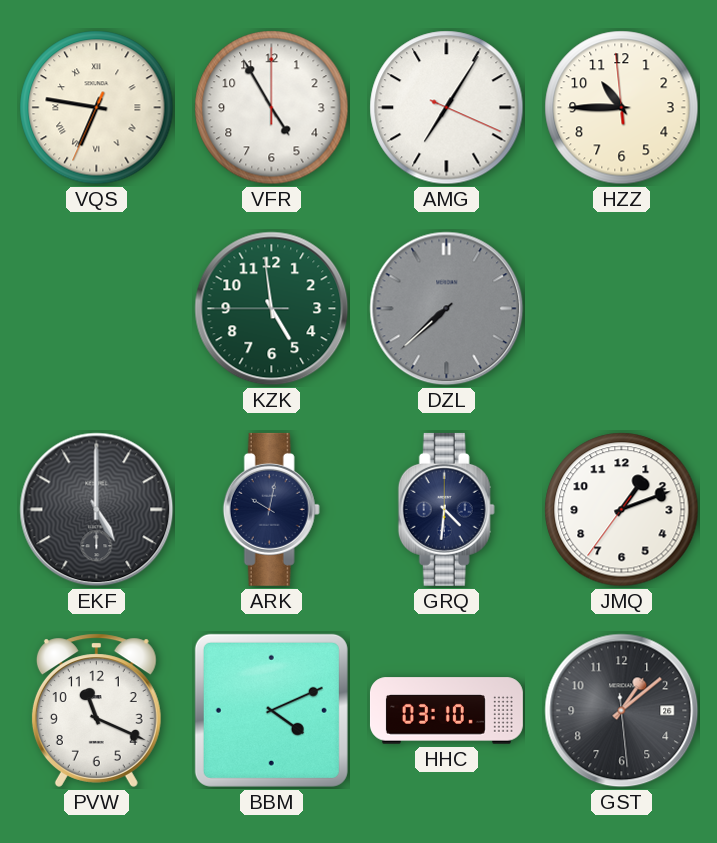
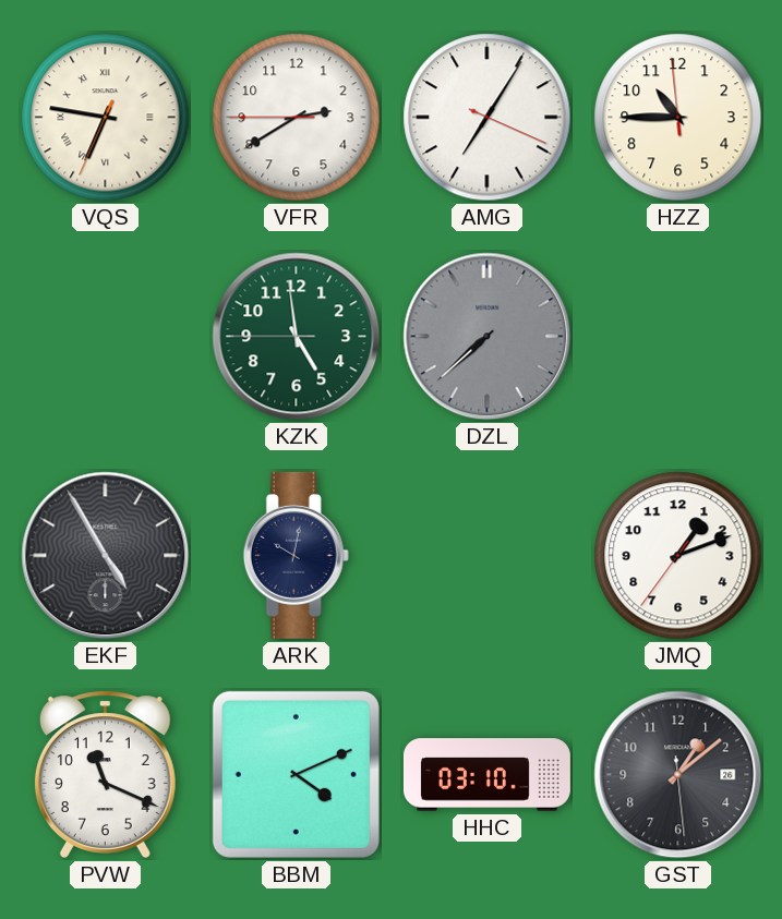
VFR: 4:55 -> 2:39 (297, 118)
EKF: 5:00 -> 4:55 (106, 556)
GRQ: 4:31 -> none (446, 509)
